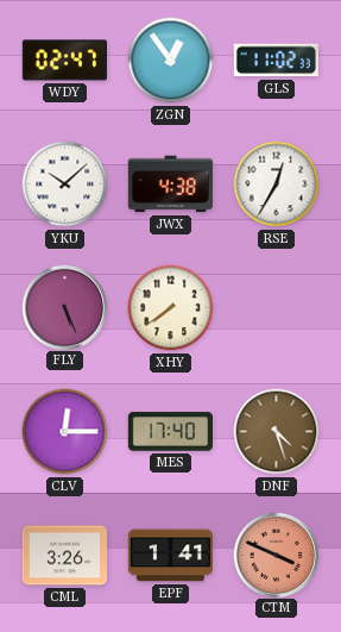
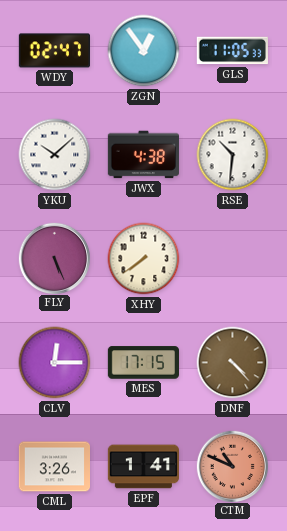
GLS: 11:02 -> 11:05 (232, 51)
RSE: 12:35 -> 10:31 (233, 155)
MES: 17:40 -> 17:15 (143, 363)
DNF: 4:27 -> 4:23 (233, 363)
CTM: 3:49 -> 10:49 (232, 466)
